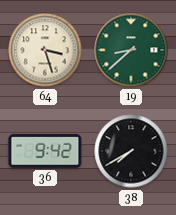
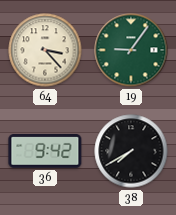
64: 3:27 -> 3:23 (45, 50)
19: 8:38 -> 9:06 (131, 50)
